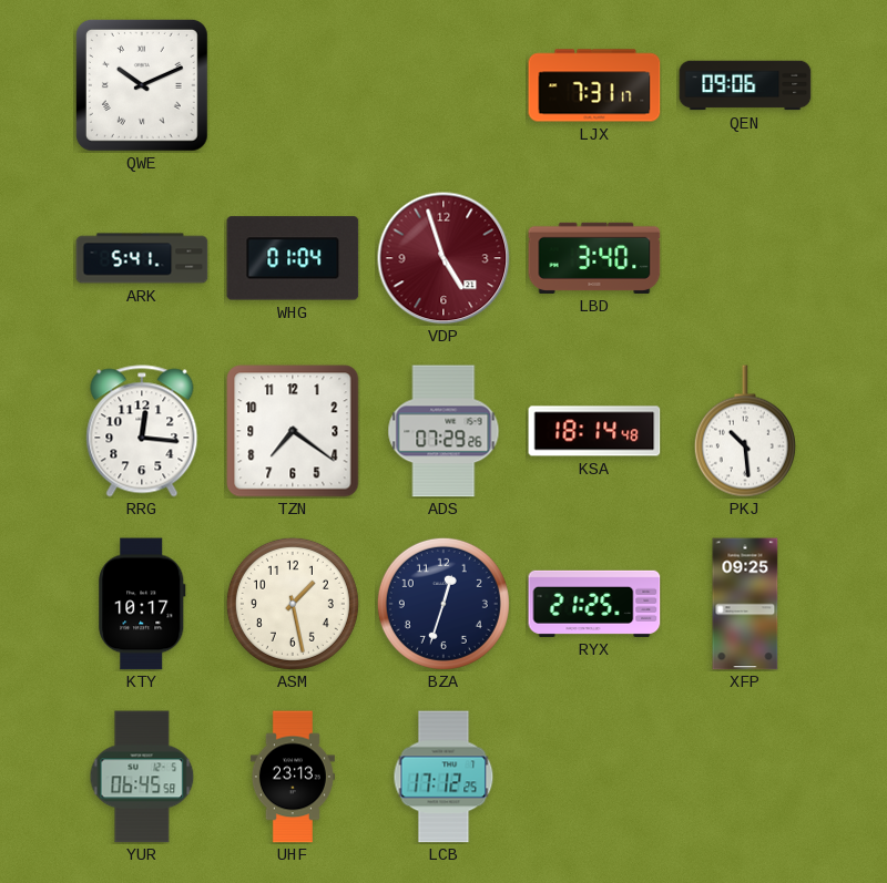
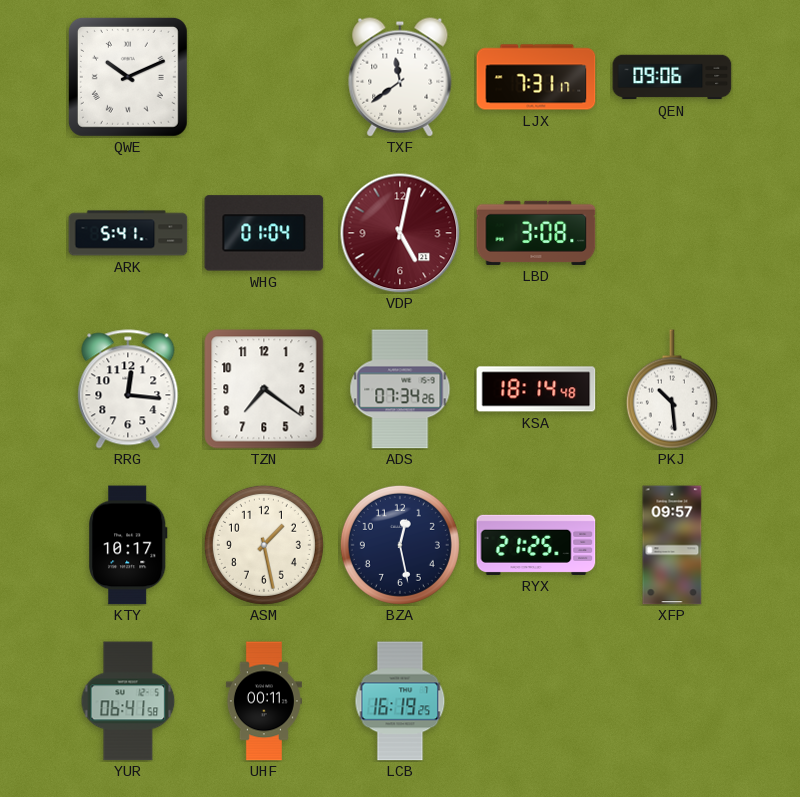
TXF: none -> 11:39 (400, 77)
VDP: 4:57 -> 5:02 (400, 233)
LBD: 3:40 -> 3:08 (536, 233)
ADS: 07:29 -> 07:34 (400, 389)
BZA: 12:33 -> 12:28 (400, 545)
XFP: 09:25 -> 09:57 (672, 545)
YUR: 06:45 -> 06:41 (128, 701)
UHF: 23:13 -> 00:11 (264, 701)
LCB: 17:12 -> 16:19 (400, 701)
